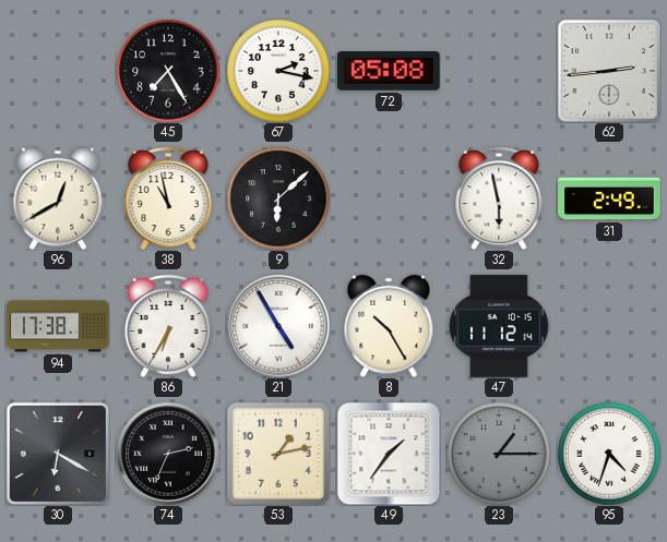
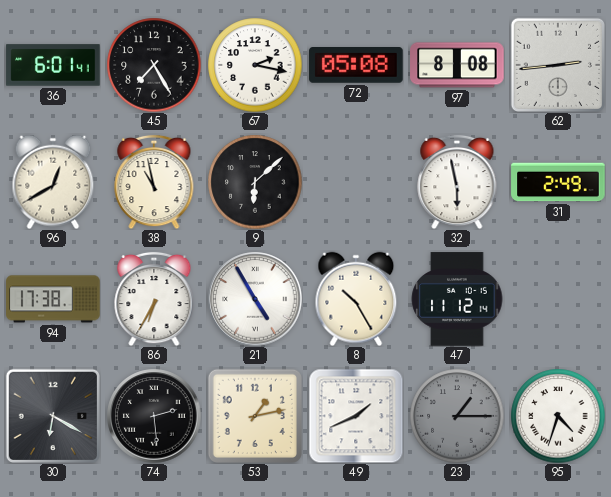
36: none -> 6:01 (53, 65)
97: none -> 8:08 (457, 65)
74: 2:34 -> 2:29 (154, 416)
49: 1:36 -> 1:41 (356, 416)
